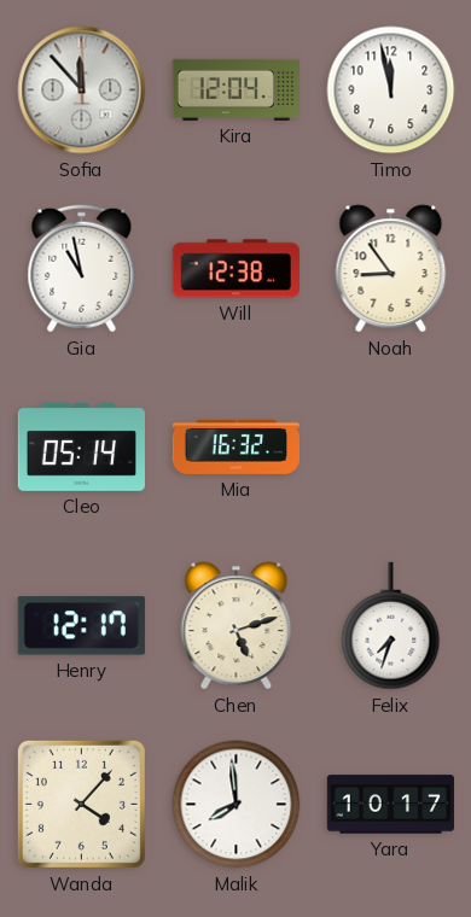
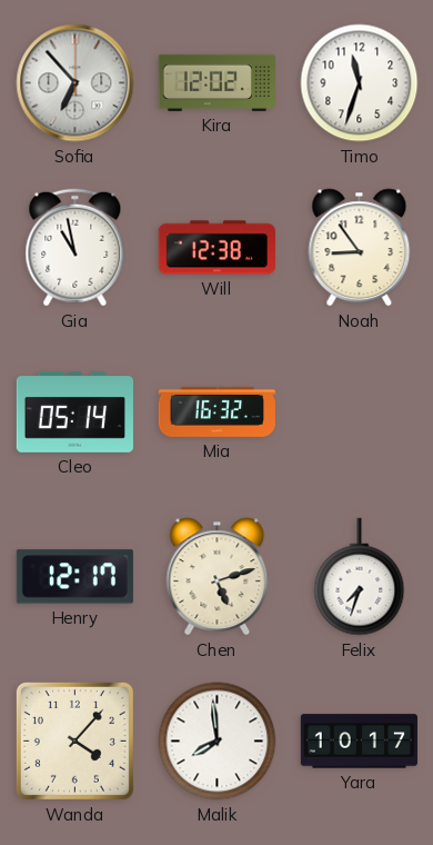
Sofia: 11:53 -> 6:53 (75, 83)
Kira: 12:04 -> 12:02 (216, 82)
Timo: 11:58 -> 11:33 (360, 83)
